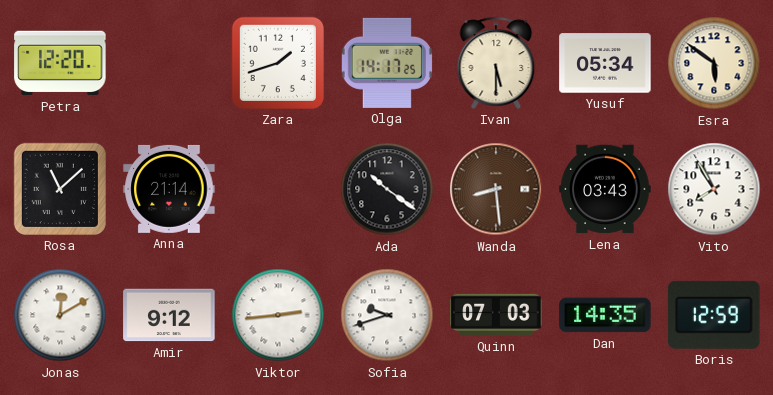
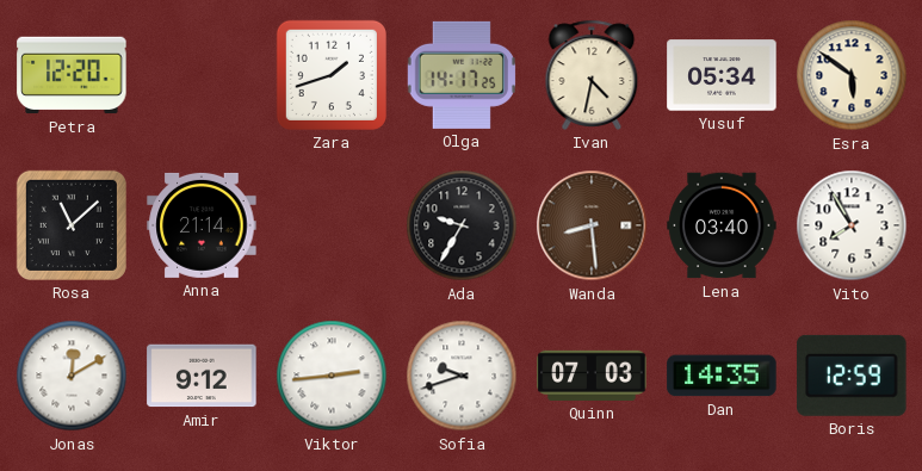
Ivan: 5:30 -> 4:32 (592, 75)
Ada: 10:21 -> 9:35 (462, 225)
Lena: 03:43 -> 03:40 (722, 225)
